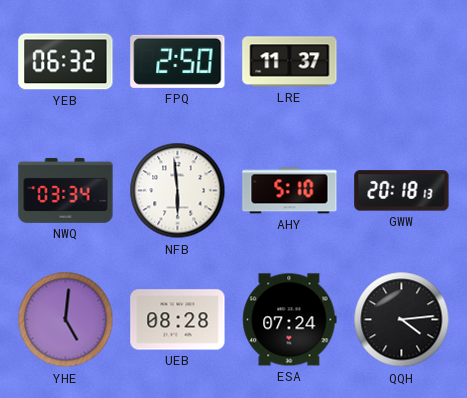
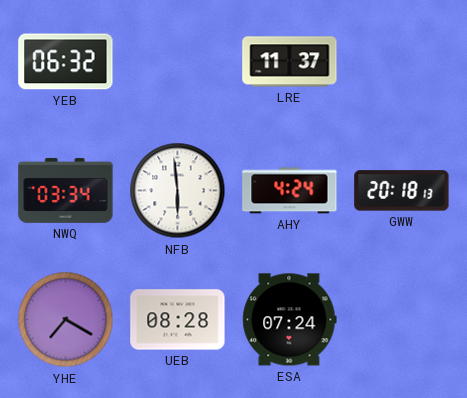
FPQ: 2:50 -> none (178, 61)
AHY: 5:10 -> 4:24 (290, 191)
YHE: 5:01 -> 7:20 (66, 320)
QQH: 4:14 -> none (402, 320)
